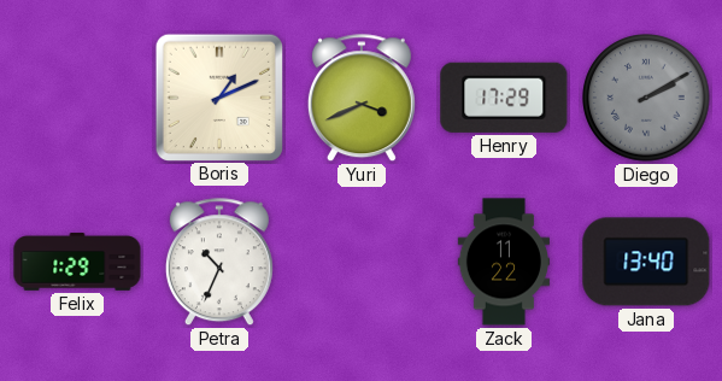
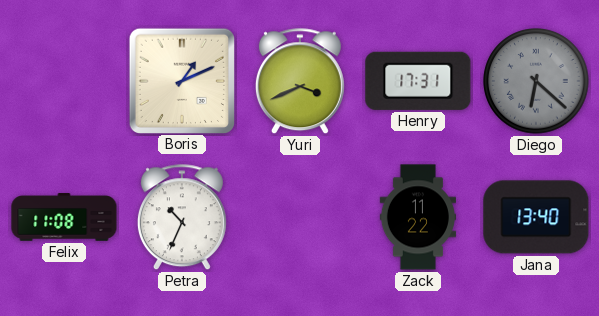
Henry: 17:29 -> 17:31 (418, 81)
Diego: 2:10 -> 6:22 (536, 81)
Felix: 1:29 -> 11:08 (64, 217)
